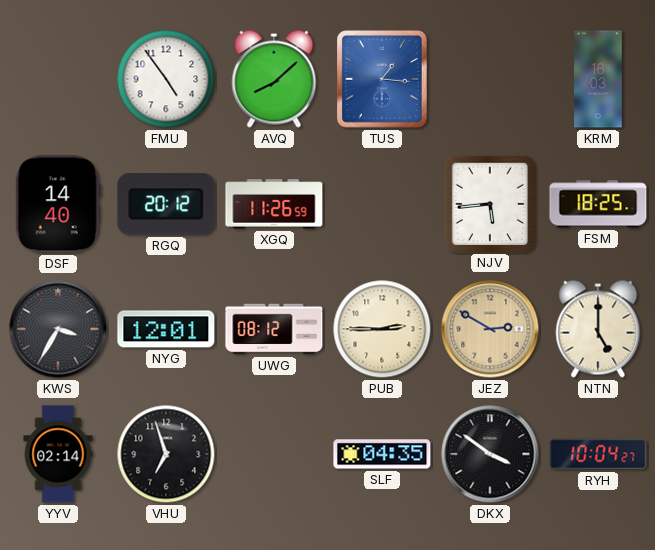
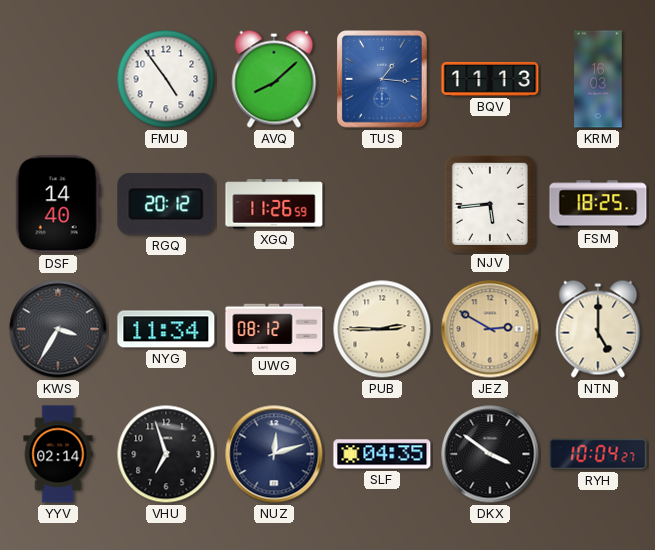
BQV: none -> 11:13 (490, 79)
NYG: 12:01 -> 11:34 (166, 329)
NUZ: none -> 12:12 (274, 454)
